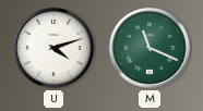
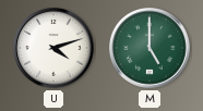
M: 11:19 -> 5:00 (151, 49)
